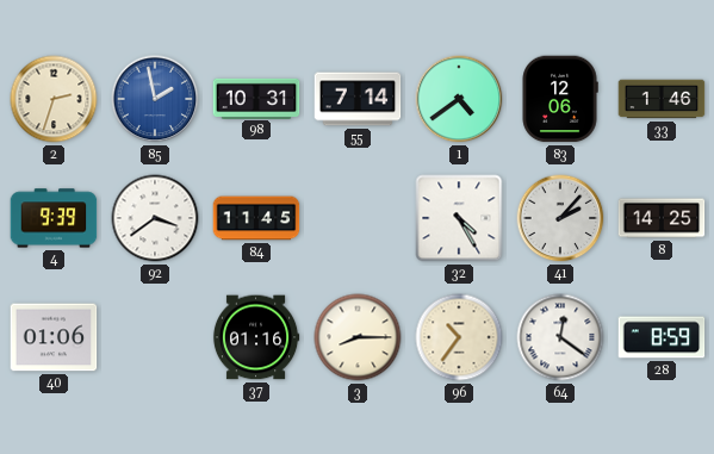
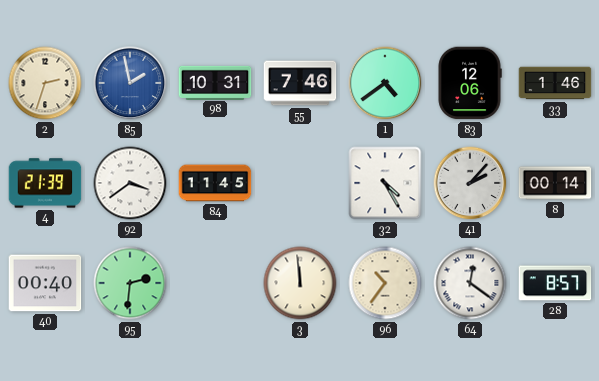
55: 7:14 -> 7:46 (300, 83)
4: 9:39 -> 21:39 (45, 183)
8: 14:25 -> 00:14 (555, 183)
40: 01:06 -> 00:40 (45, 283)
95: none -> 2:31 (130, 283)
37: 01:16 -> none (256, 337)
3: 8:15 -> 11:59 (300, 283)
28: 8:59 -> 8:57 (555, 283)
